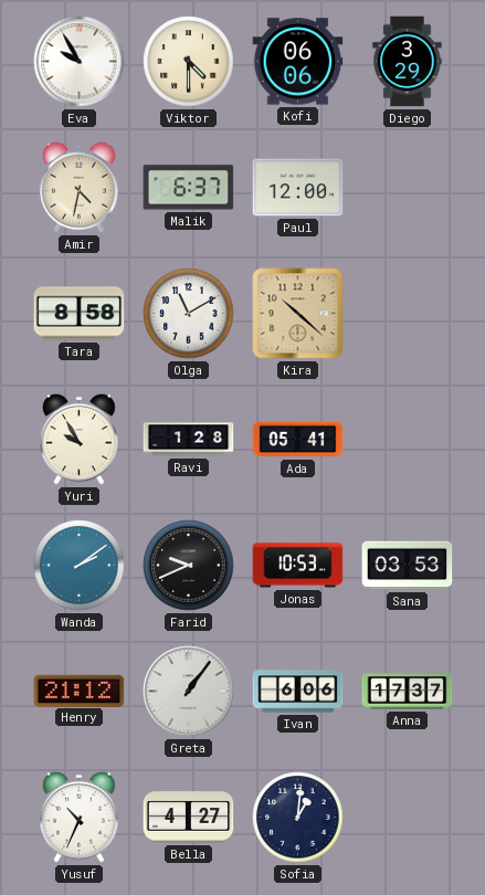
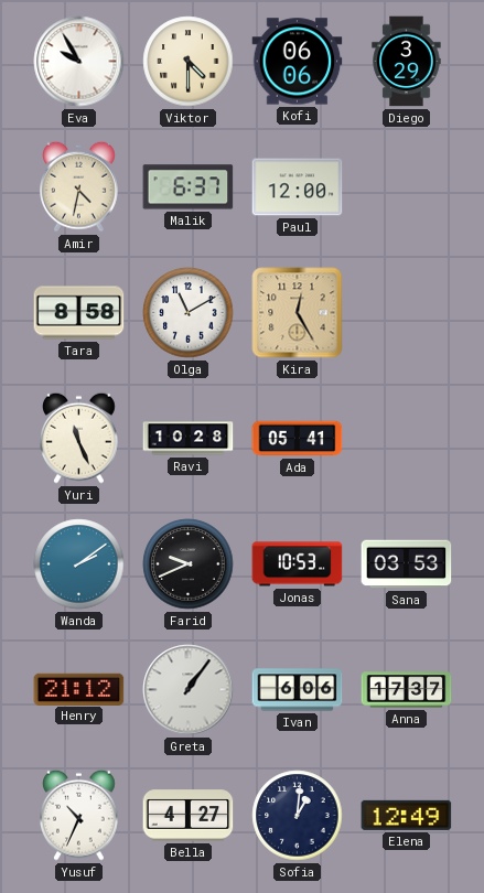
Kira: 10:22 -> 12:25 (298, 313)
Yuri: 9:55 -> 11:26 (79, 438)
Ravi: 1:28 -> 10:28 (189, 439)
Elena: none -> 12:49 (407, 815)
